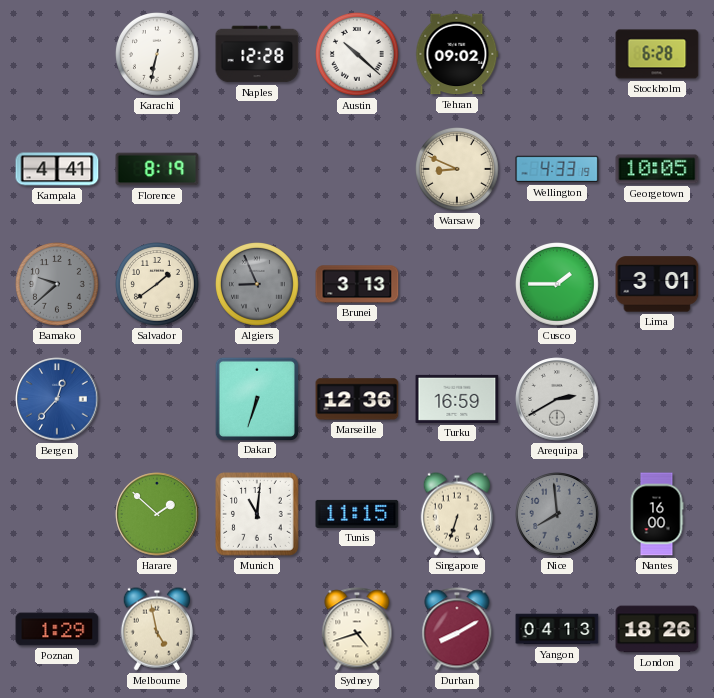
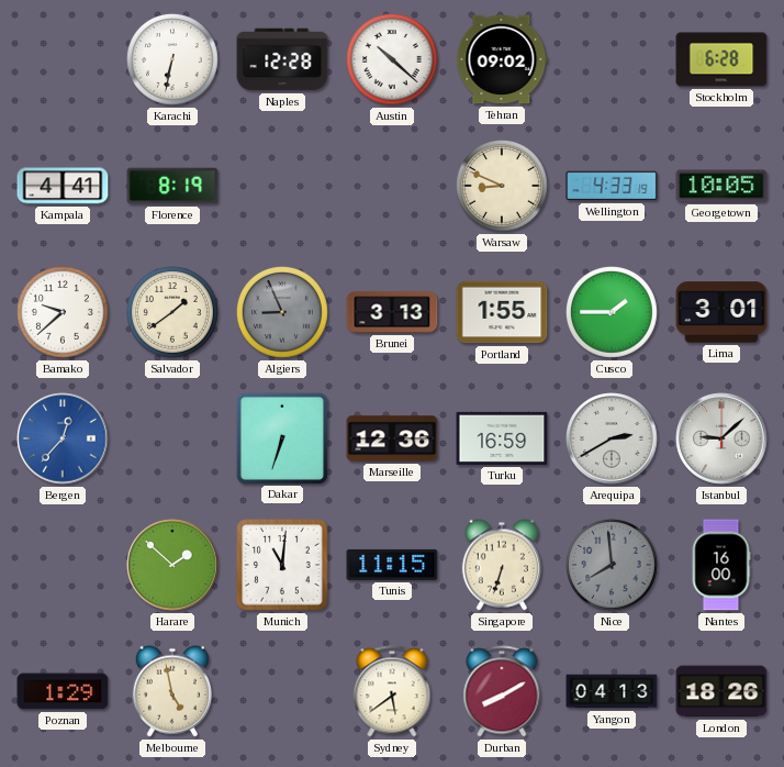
Bamako dial: grey -> white (64, 313)
Portland: none -> 1:55 (502, 312)
Istanbul: none -> 9:08 (721, 438)
Sydney: 4:42 -> 5:39 (392, 691)
